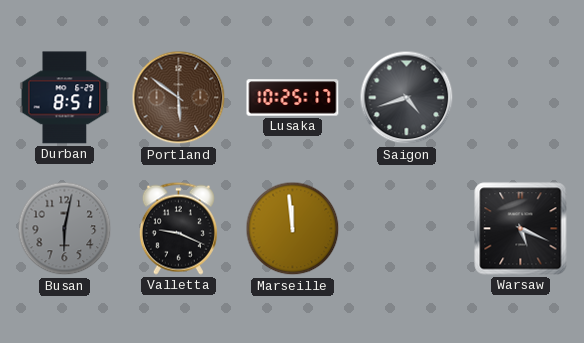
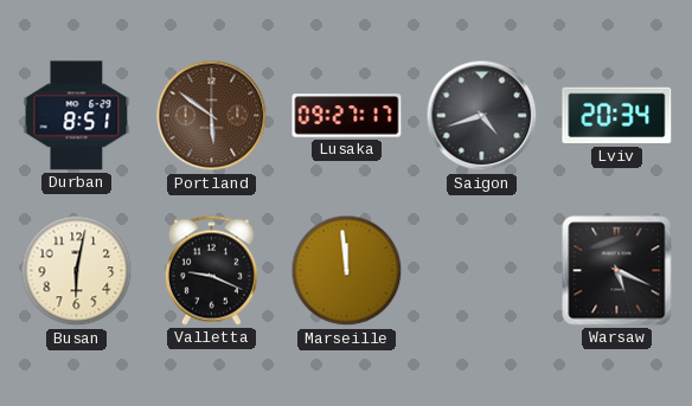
Lusaka: 10:25 -> 09:27 (347, 116)
Lviv: none -> 20:34 (617, 116)
Busan dial: grey -> cream (77, 271)
